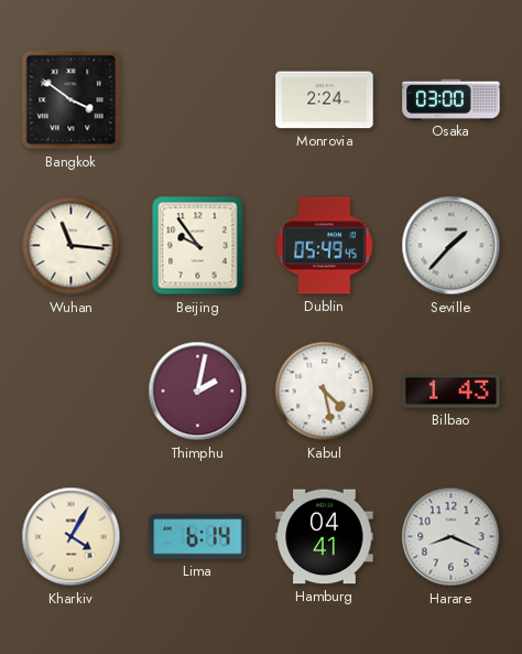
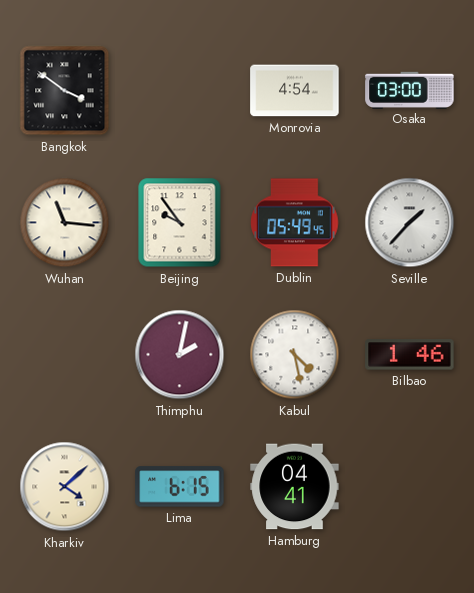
Monrovia: 2:24 -> 4:54 (295, 91)
Bilbao: 1:43 -> 1:46 (410, 355)
Kharkiv: 4:05 -> 4:08 (65, 487)
Lima: 6:14 -> 6:15 (180, 487)
Harare: 8:19 -> none (452, 537)
